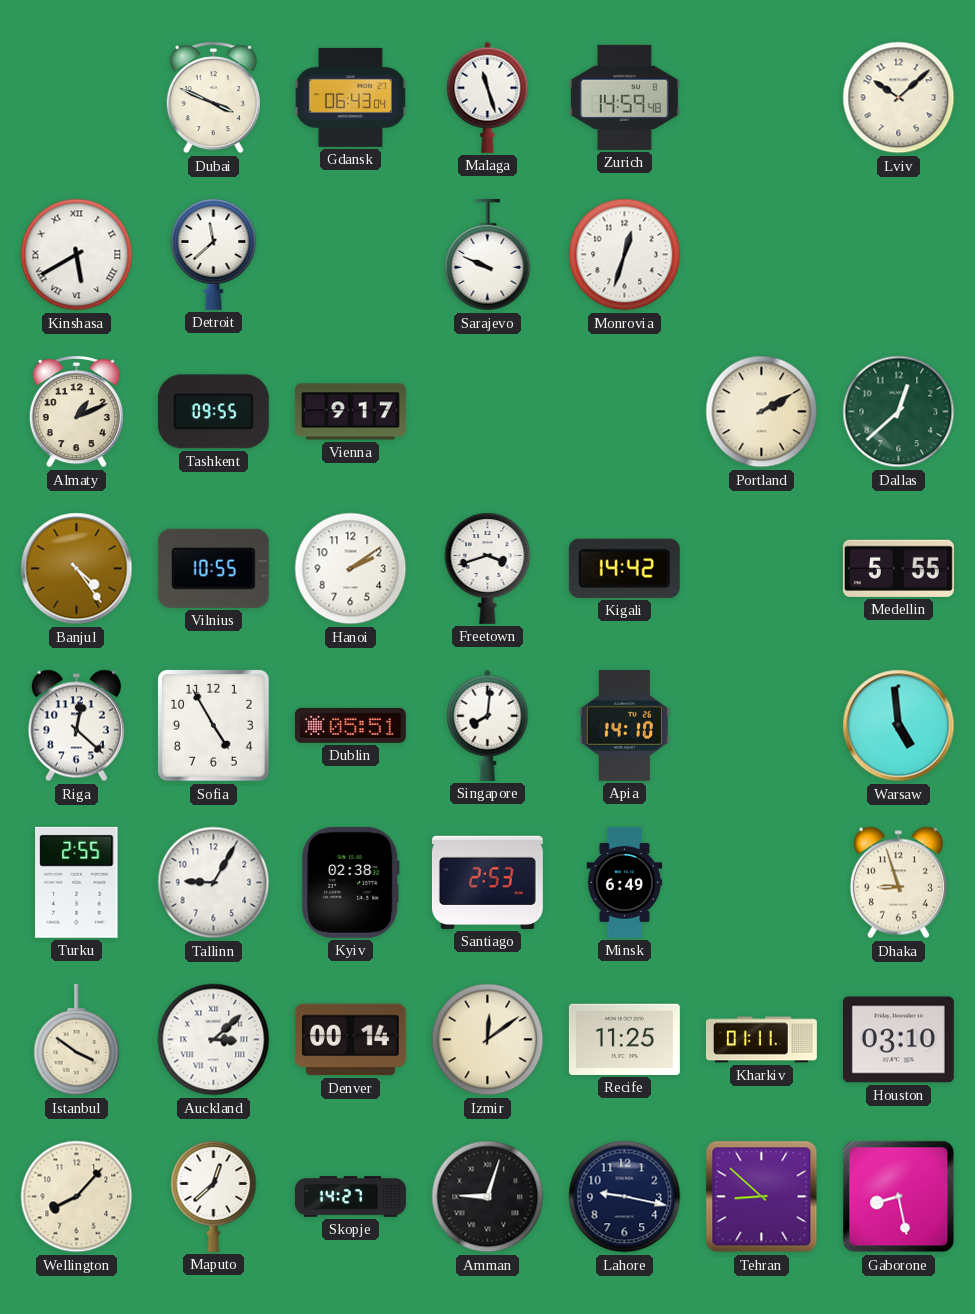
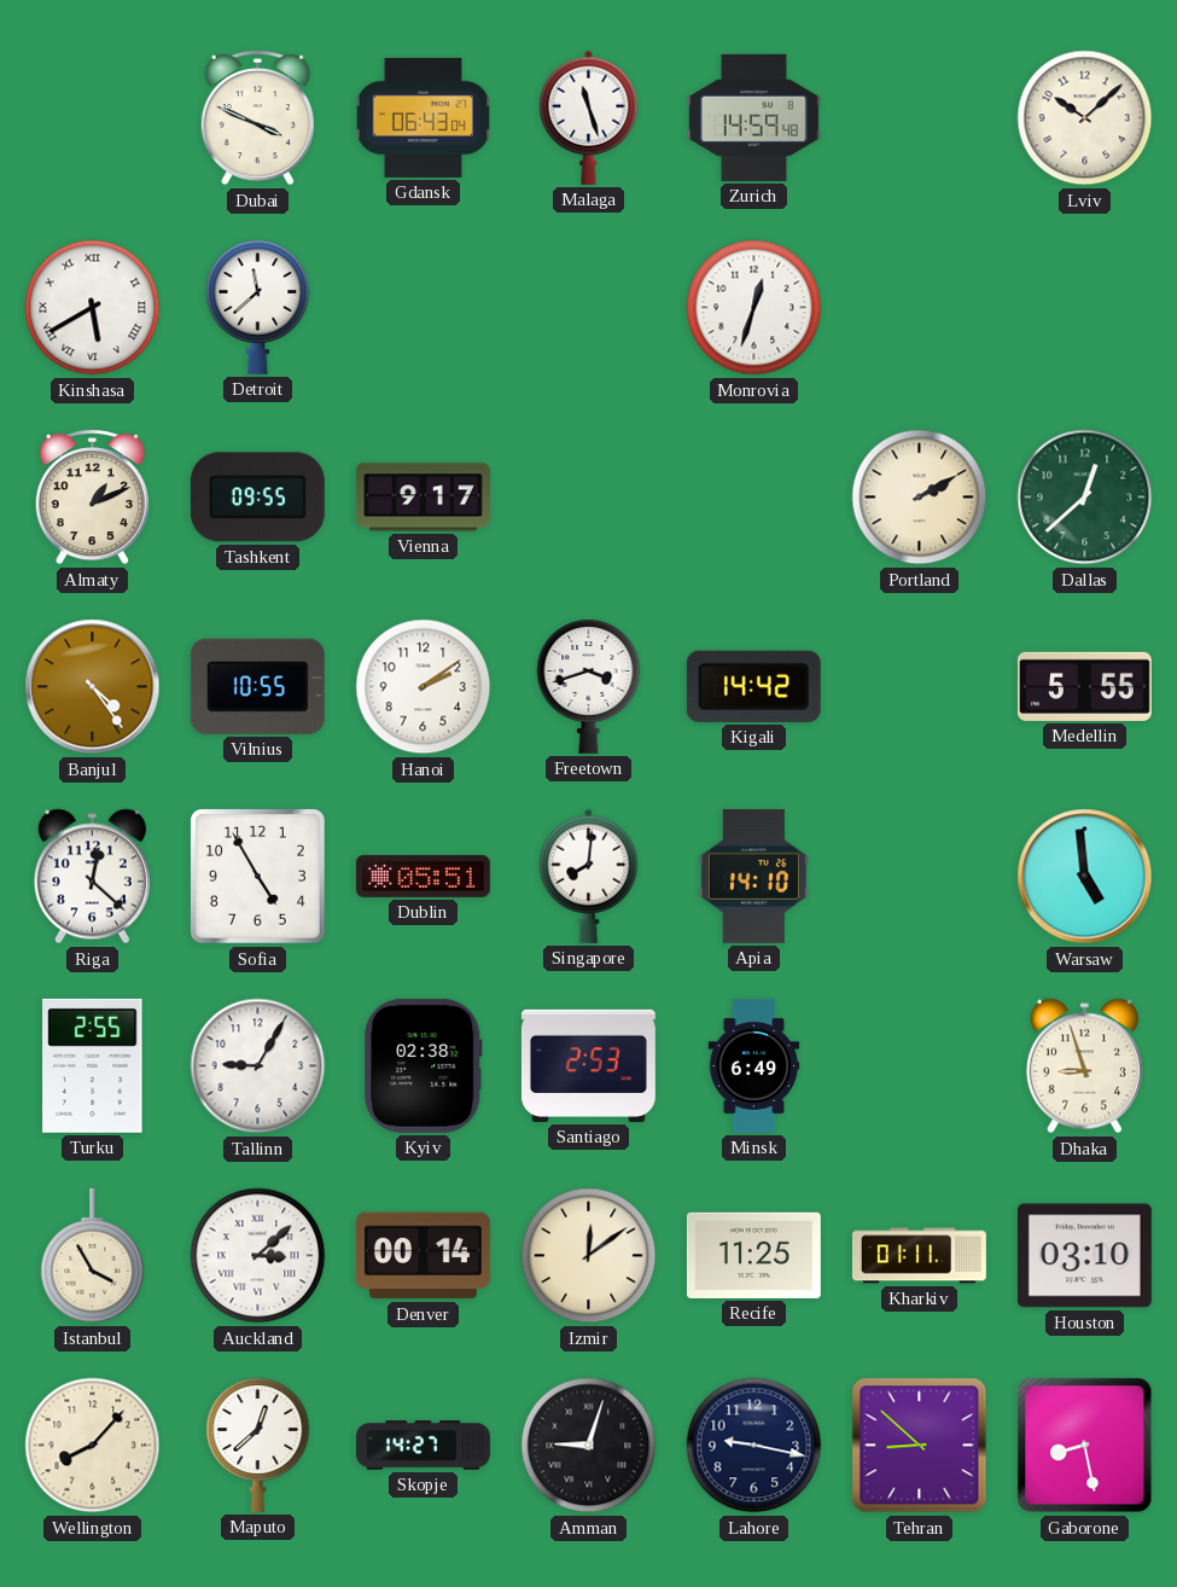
Sarajevo: 9:49 -> none (488, 255)
Istanbul: 3:51 -> 3:55 (93, 1256)
